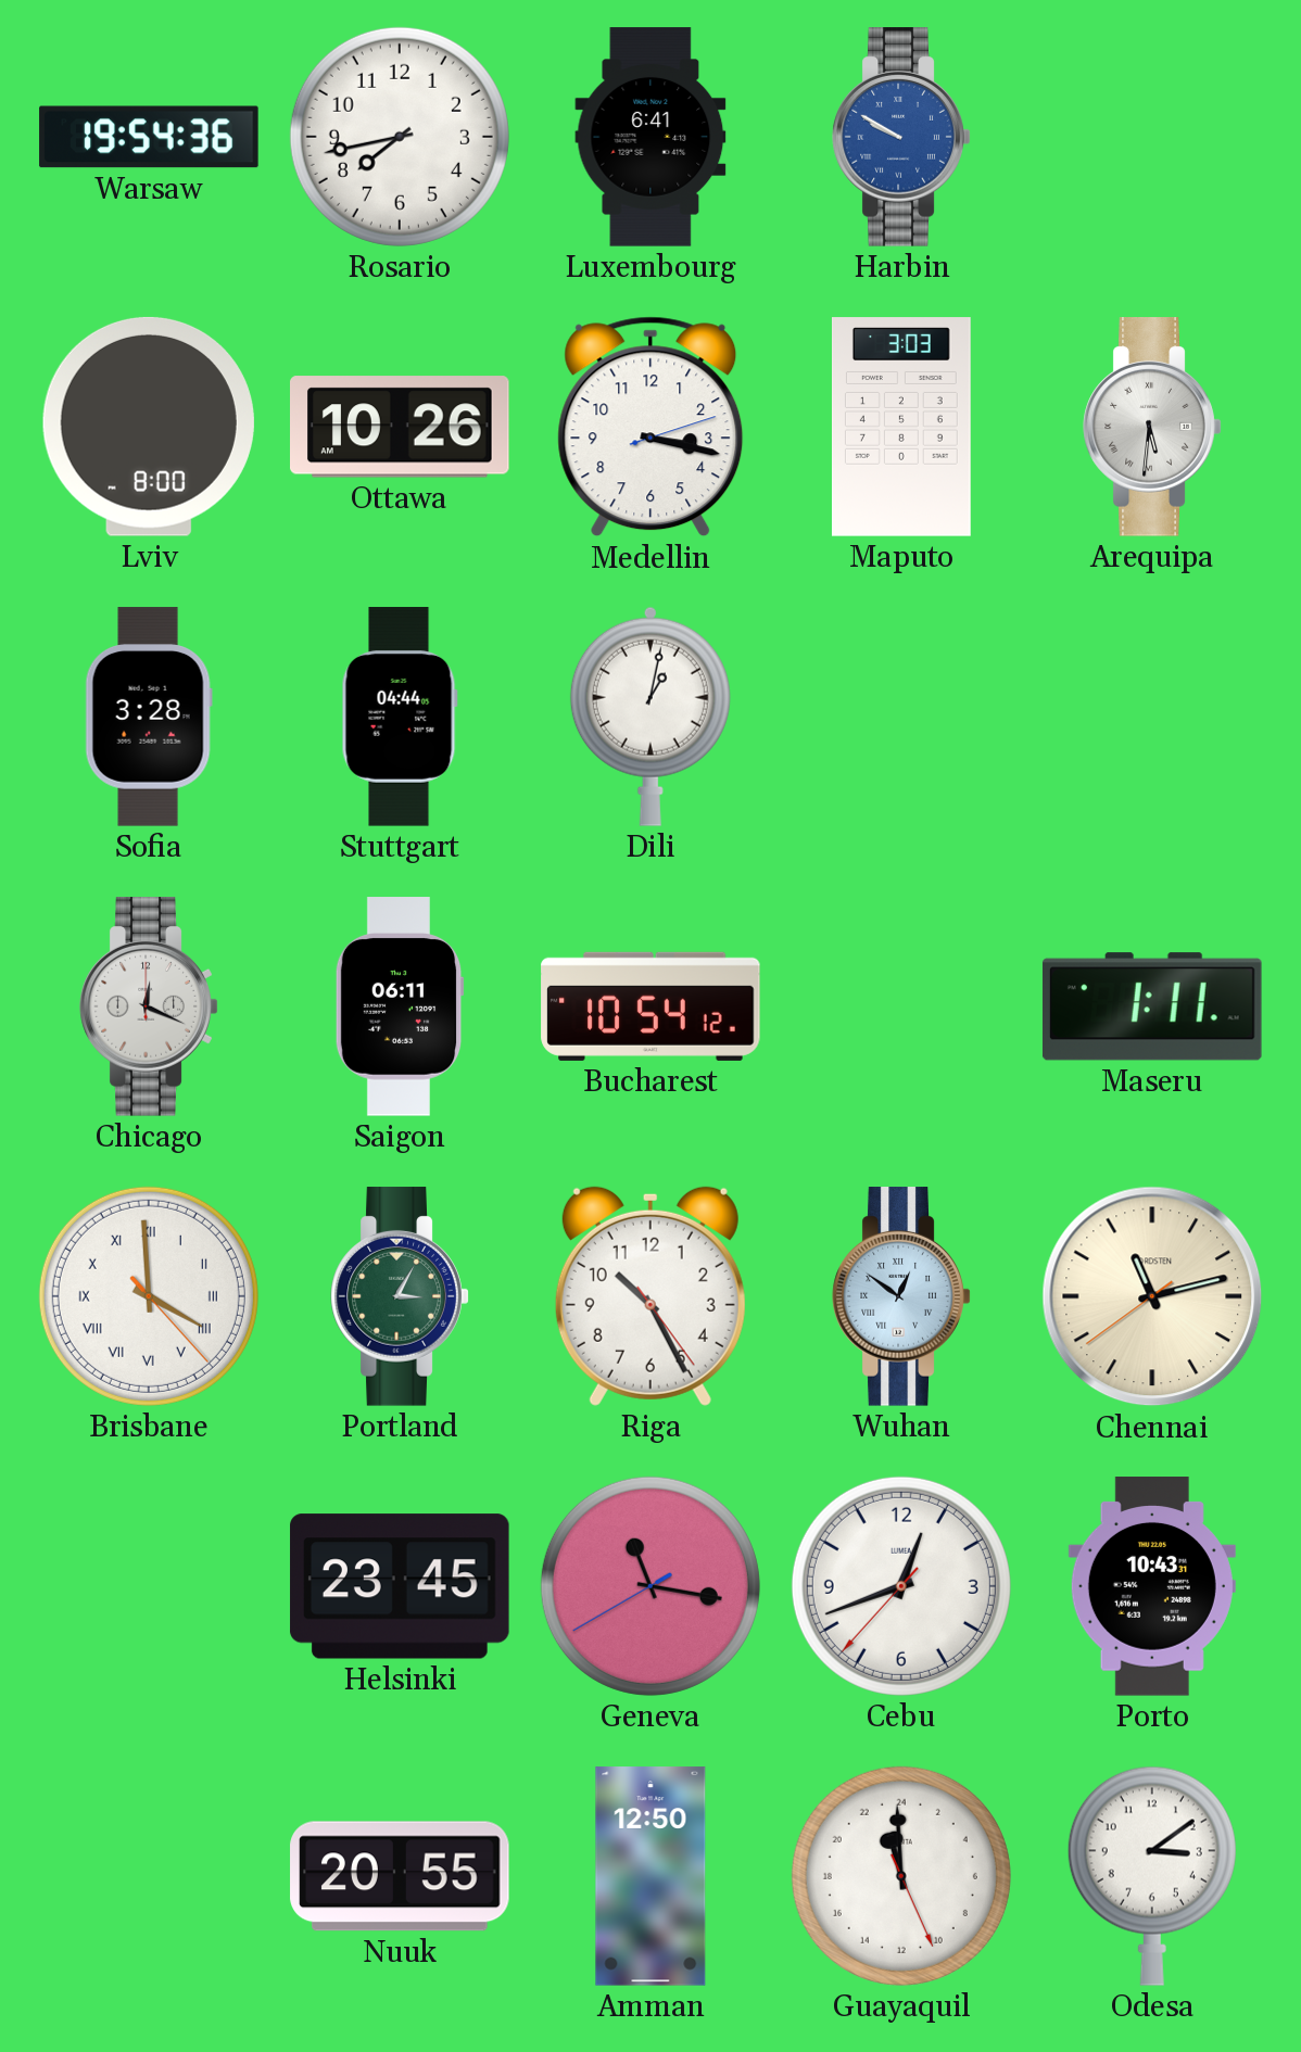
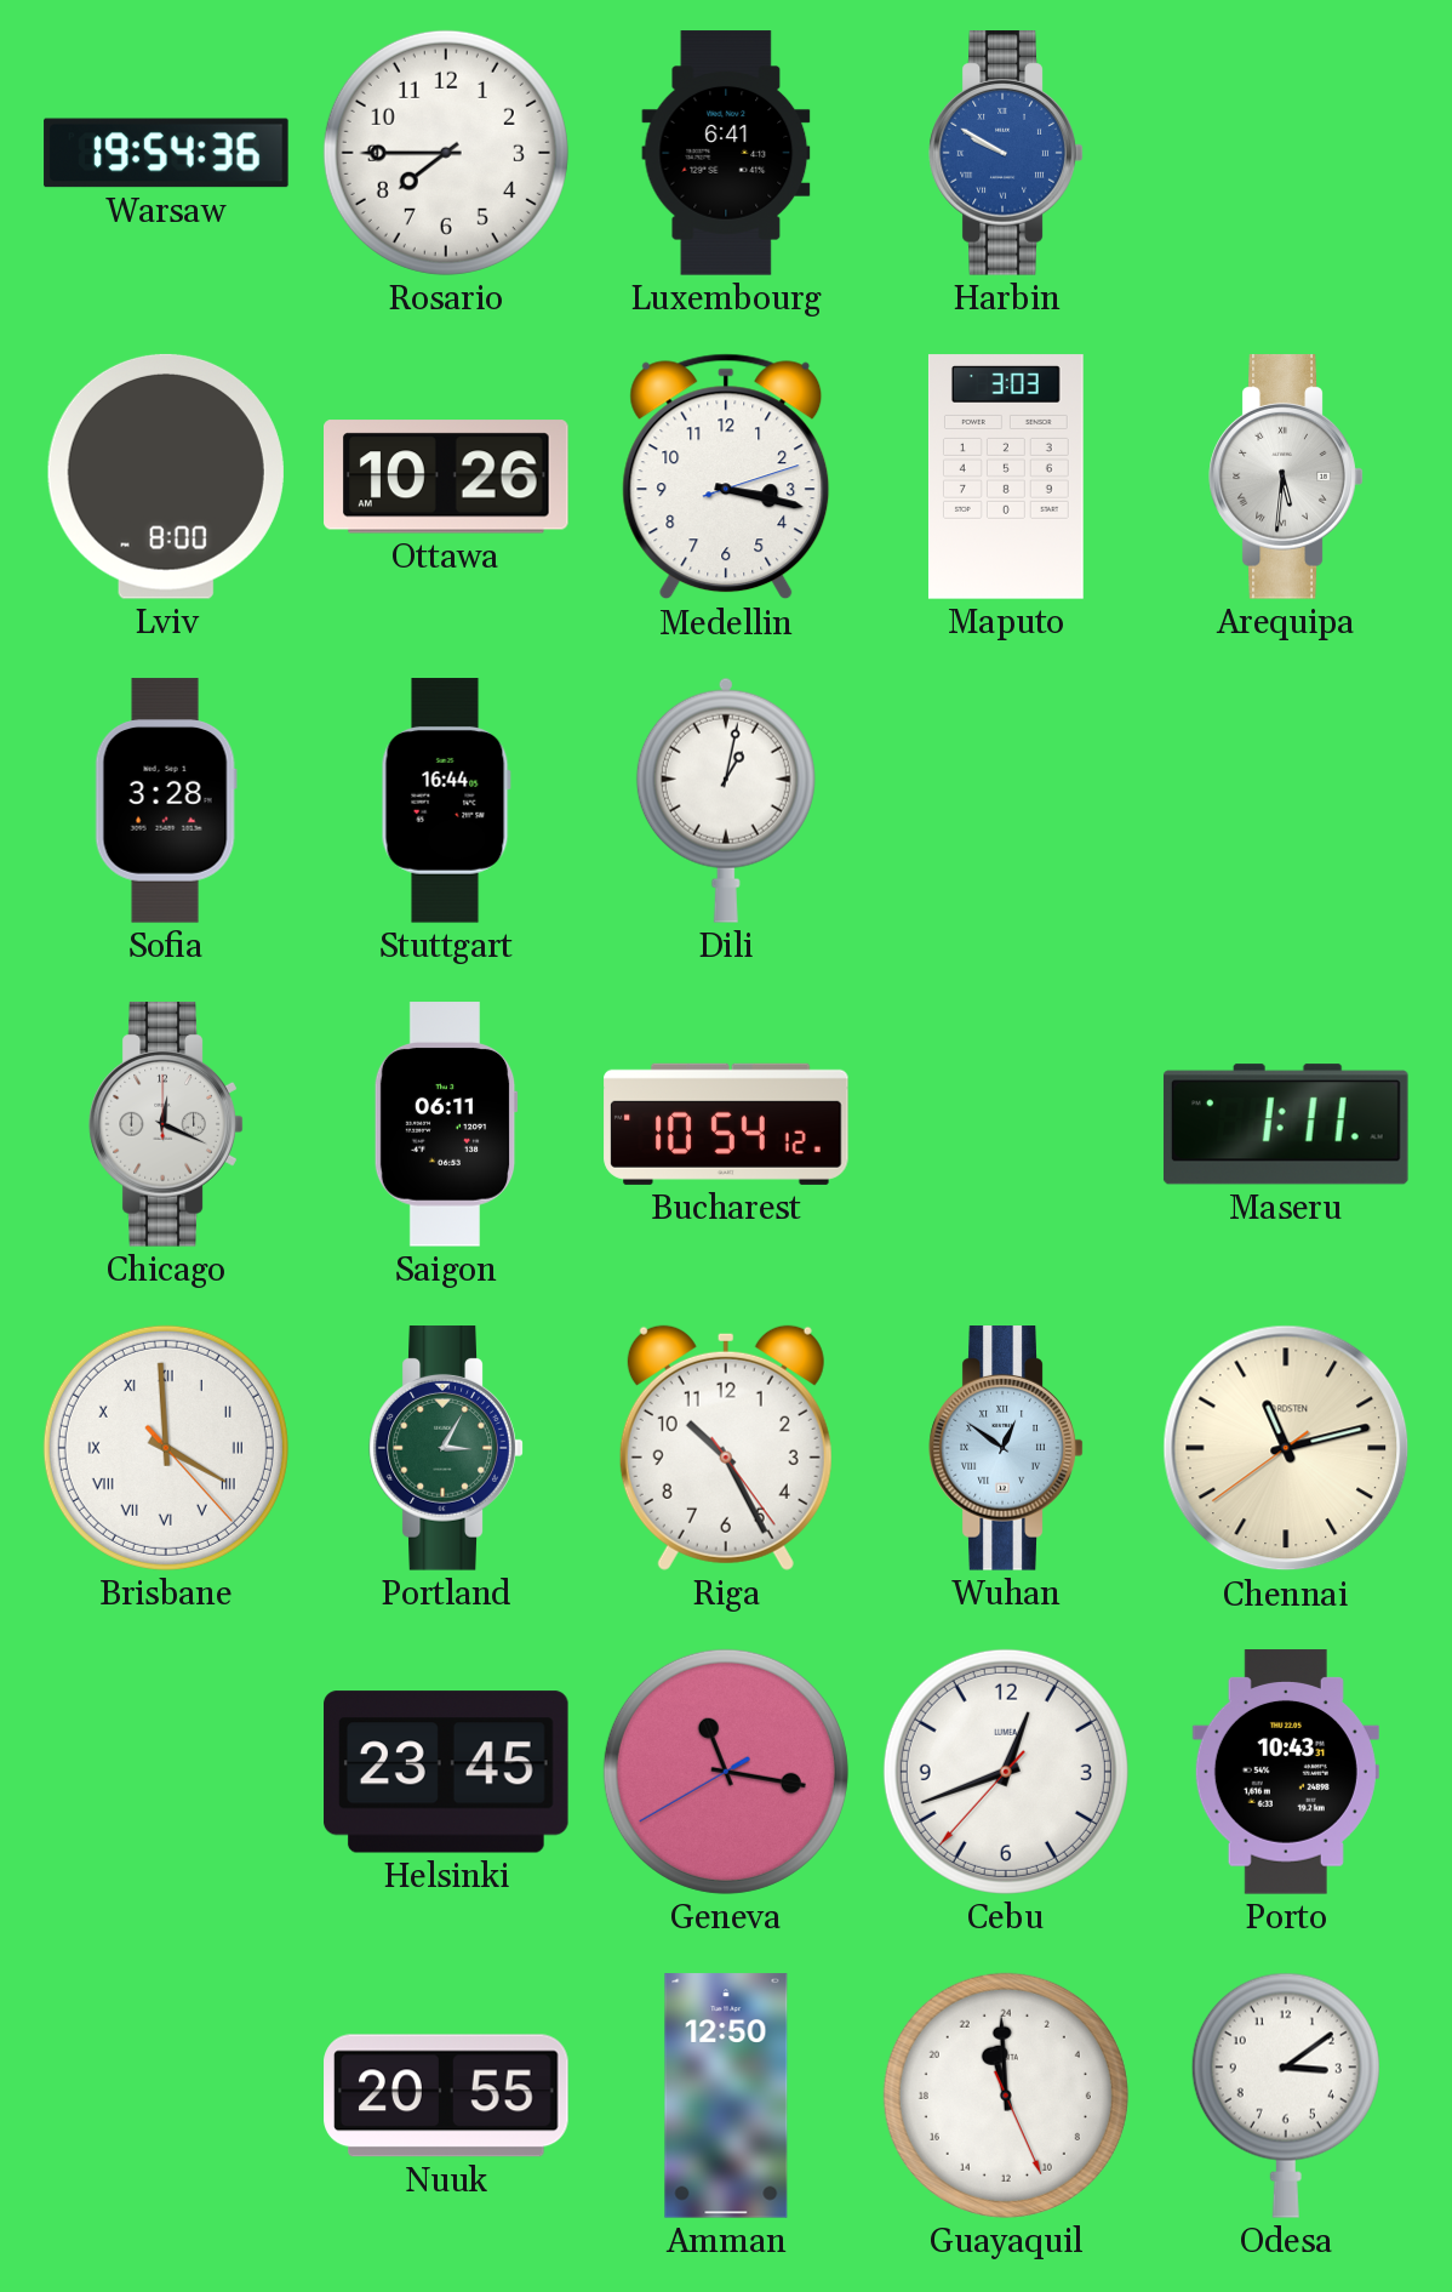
Rosario: 7:43 -> 7:45 (446, 153)
Stuttgart: 04:44 -> 16:44 (446, 800)
